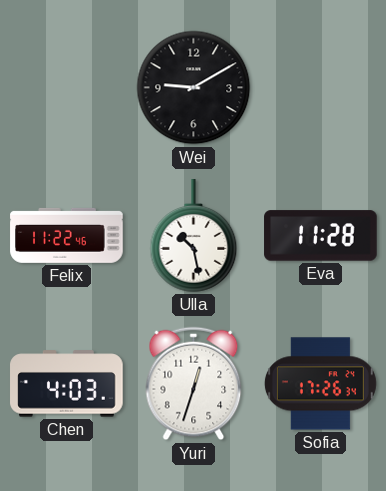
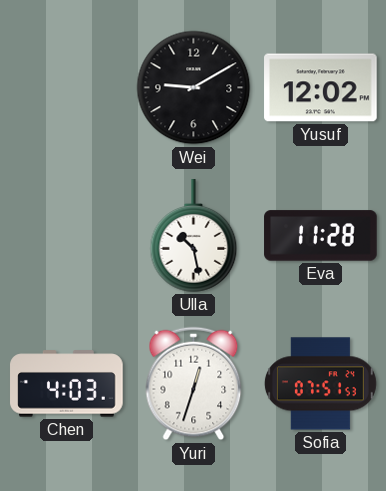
Yusuf: none -> 12:02 (321, 88)
Felix: 11:22 -> none (67, 235)
Sofia: 17:26 -> 07:51 (320, 384)
